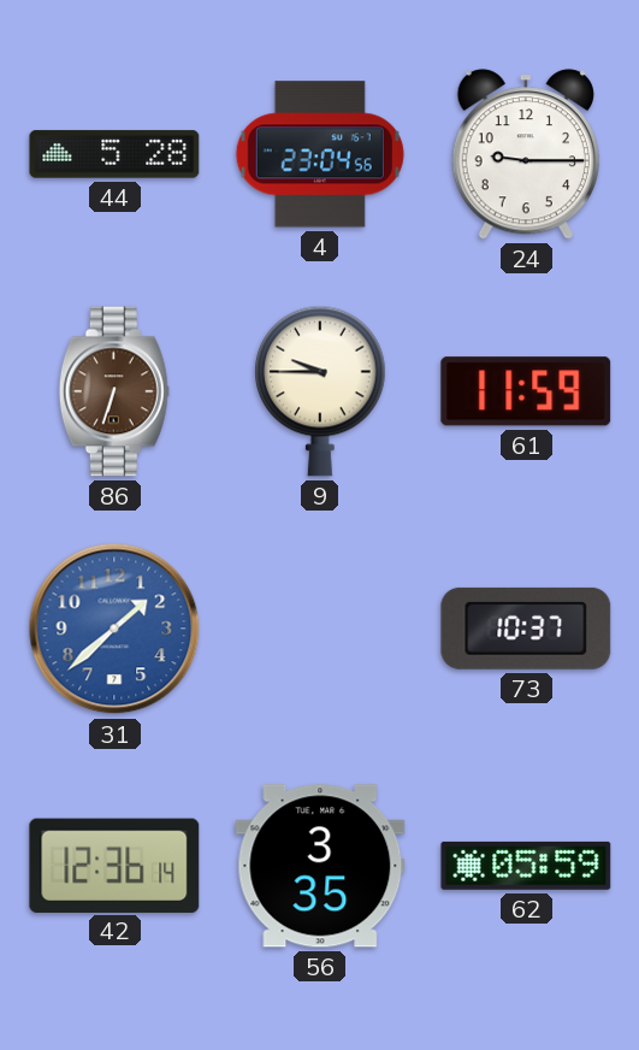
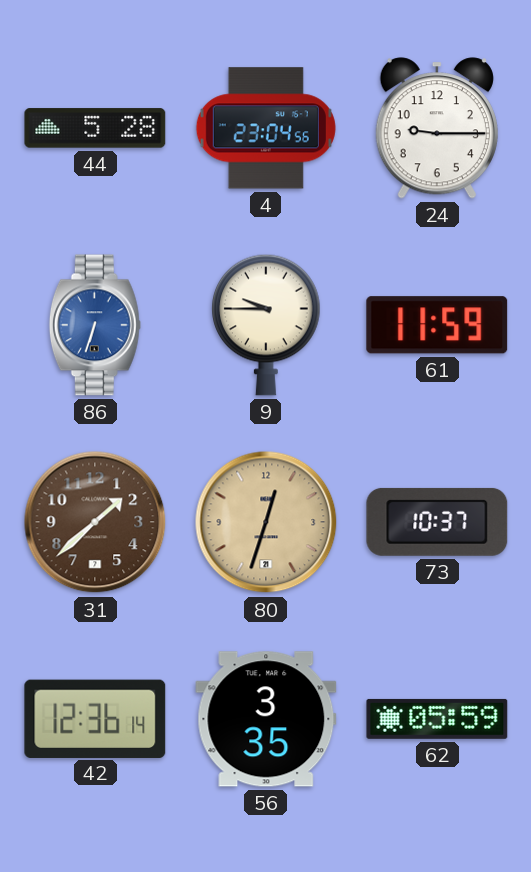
86 dial: brown -> blue (95, 325)
31 dial: blue -> brown (95, 522)
80: none -> 12:33 (266, 522)
